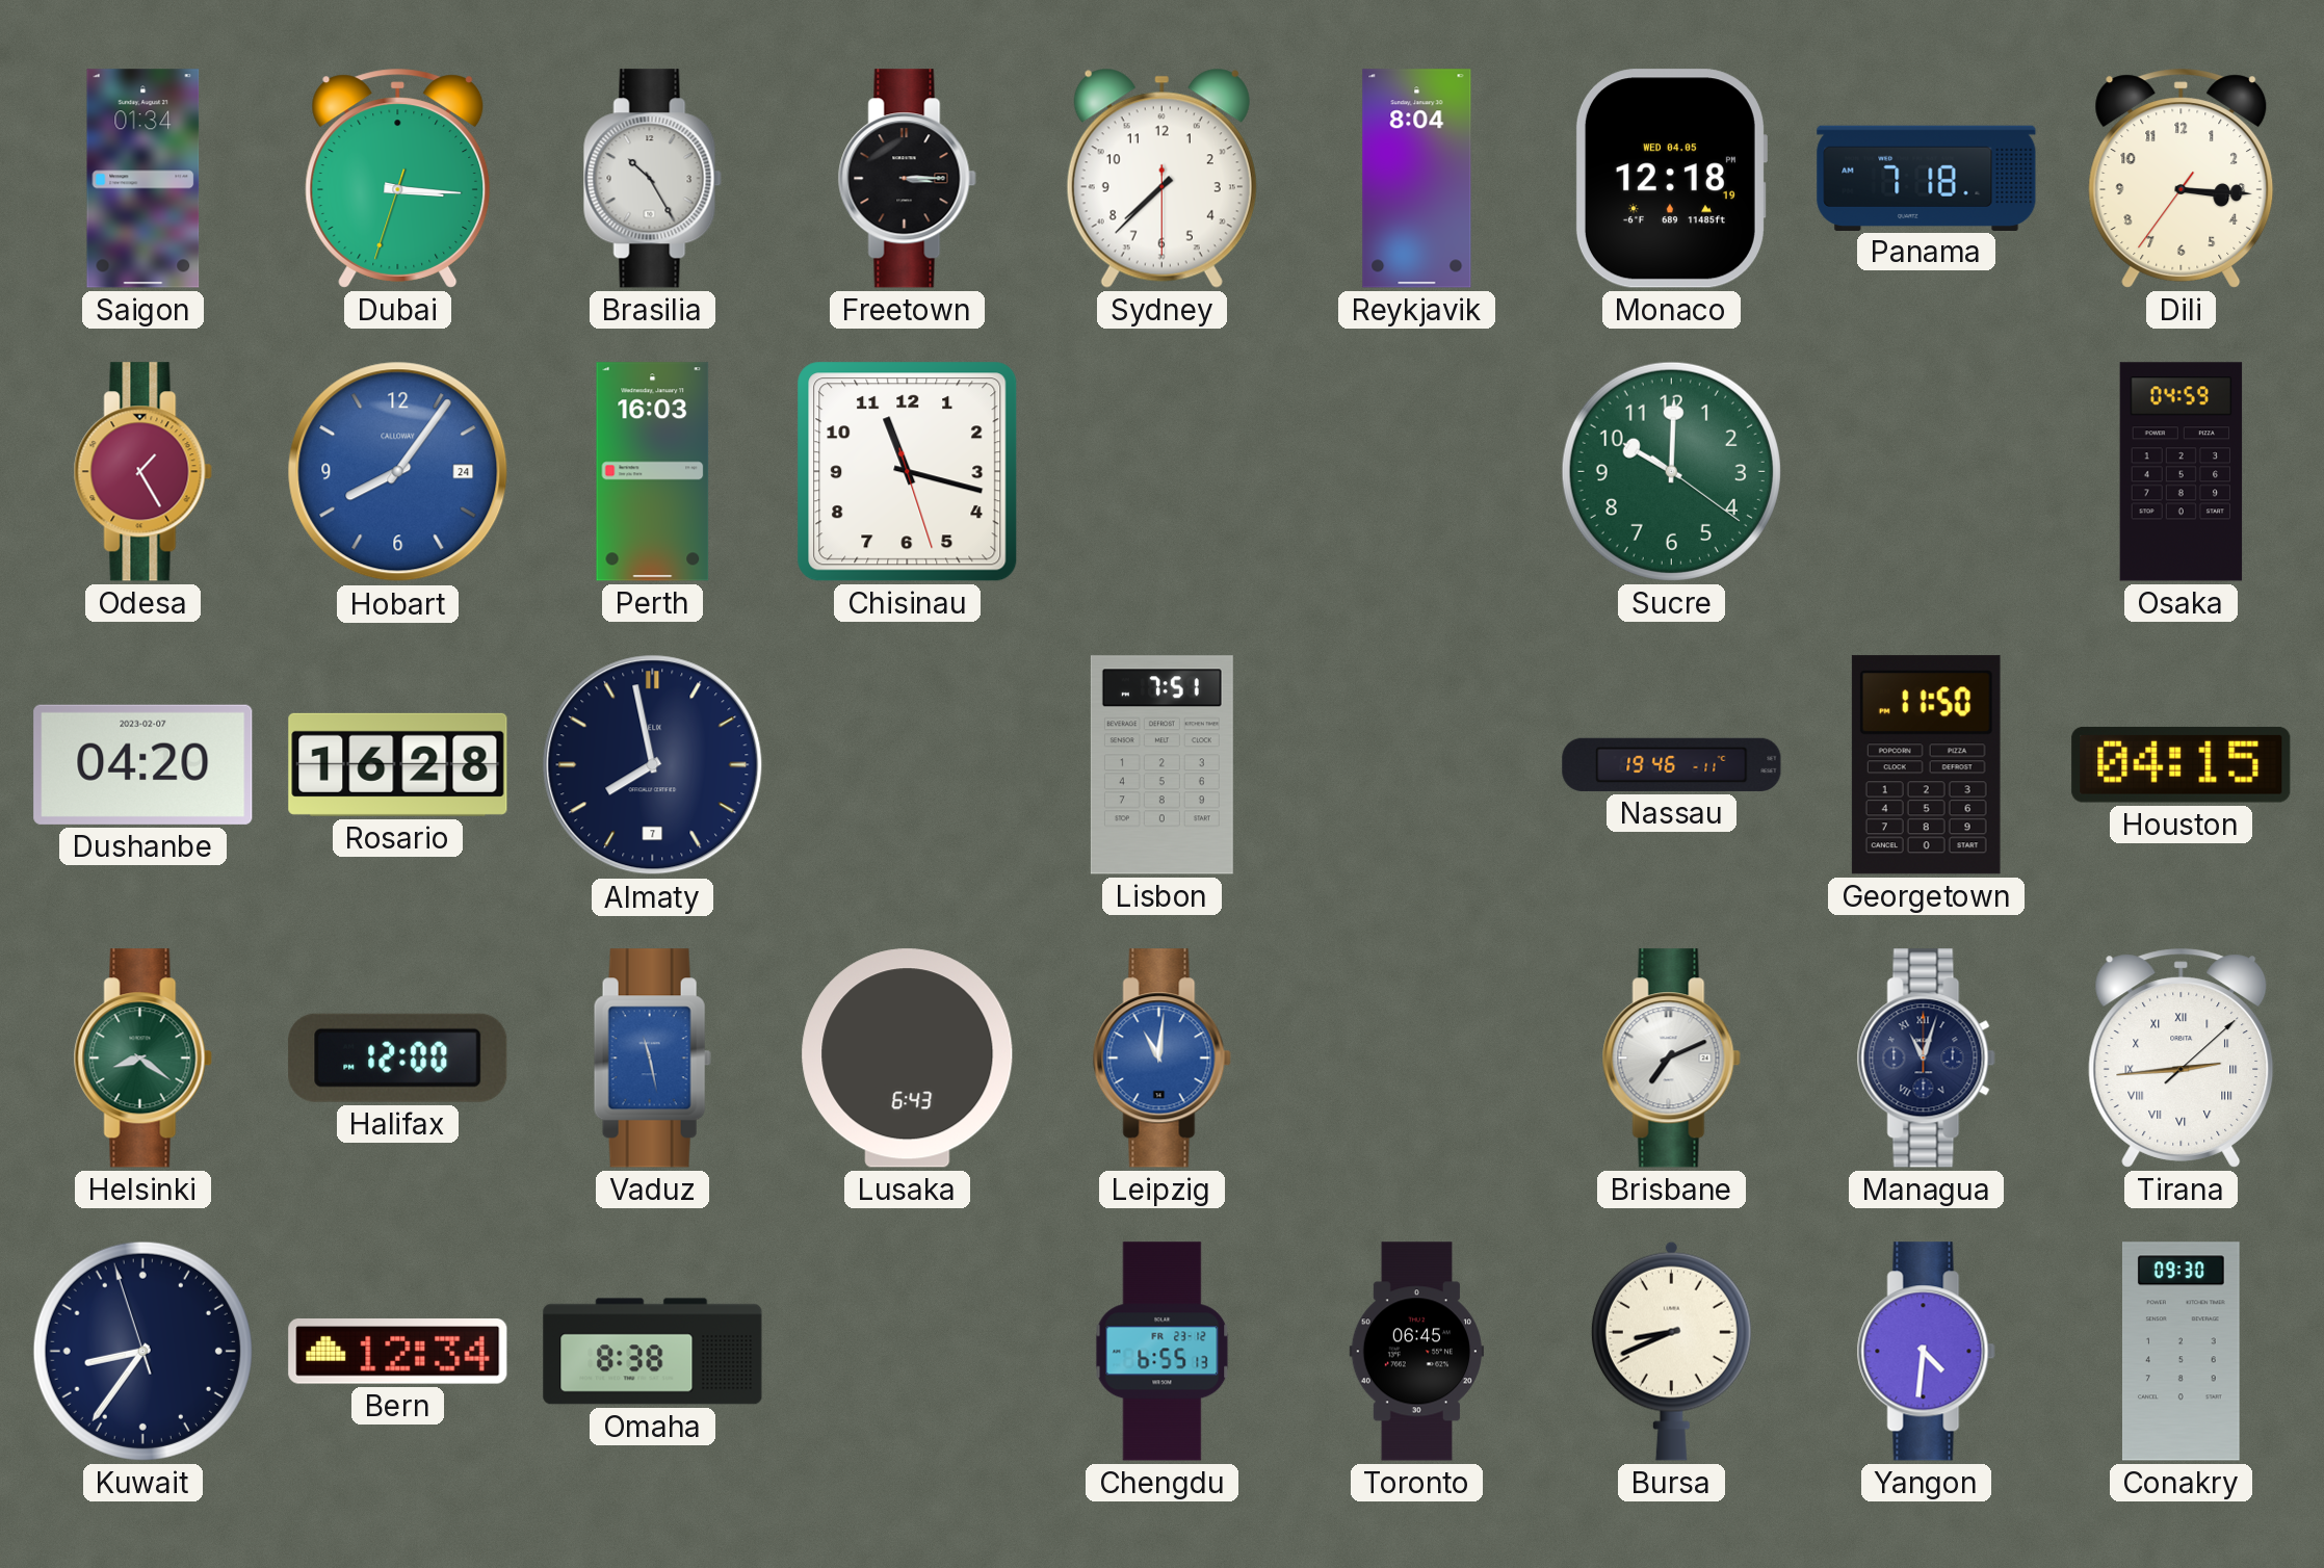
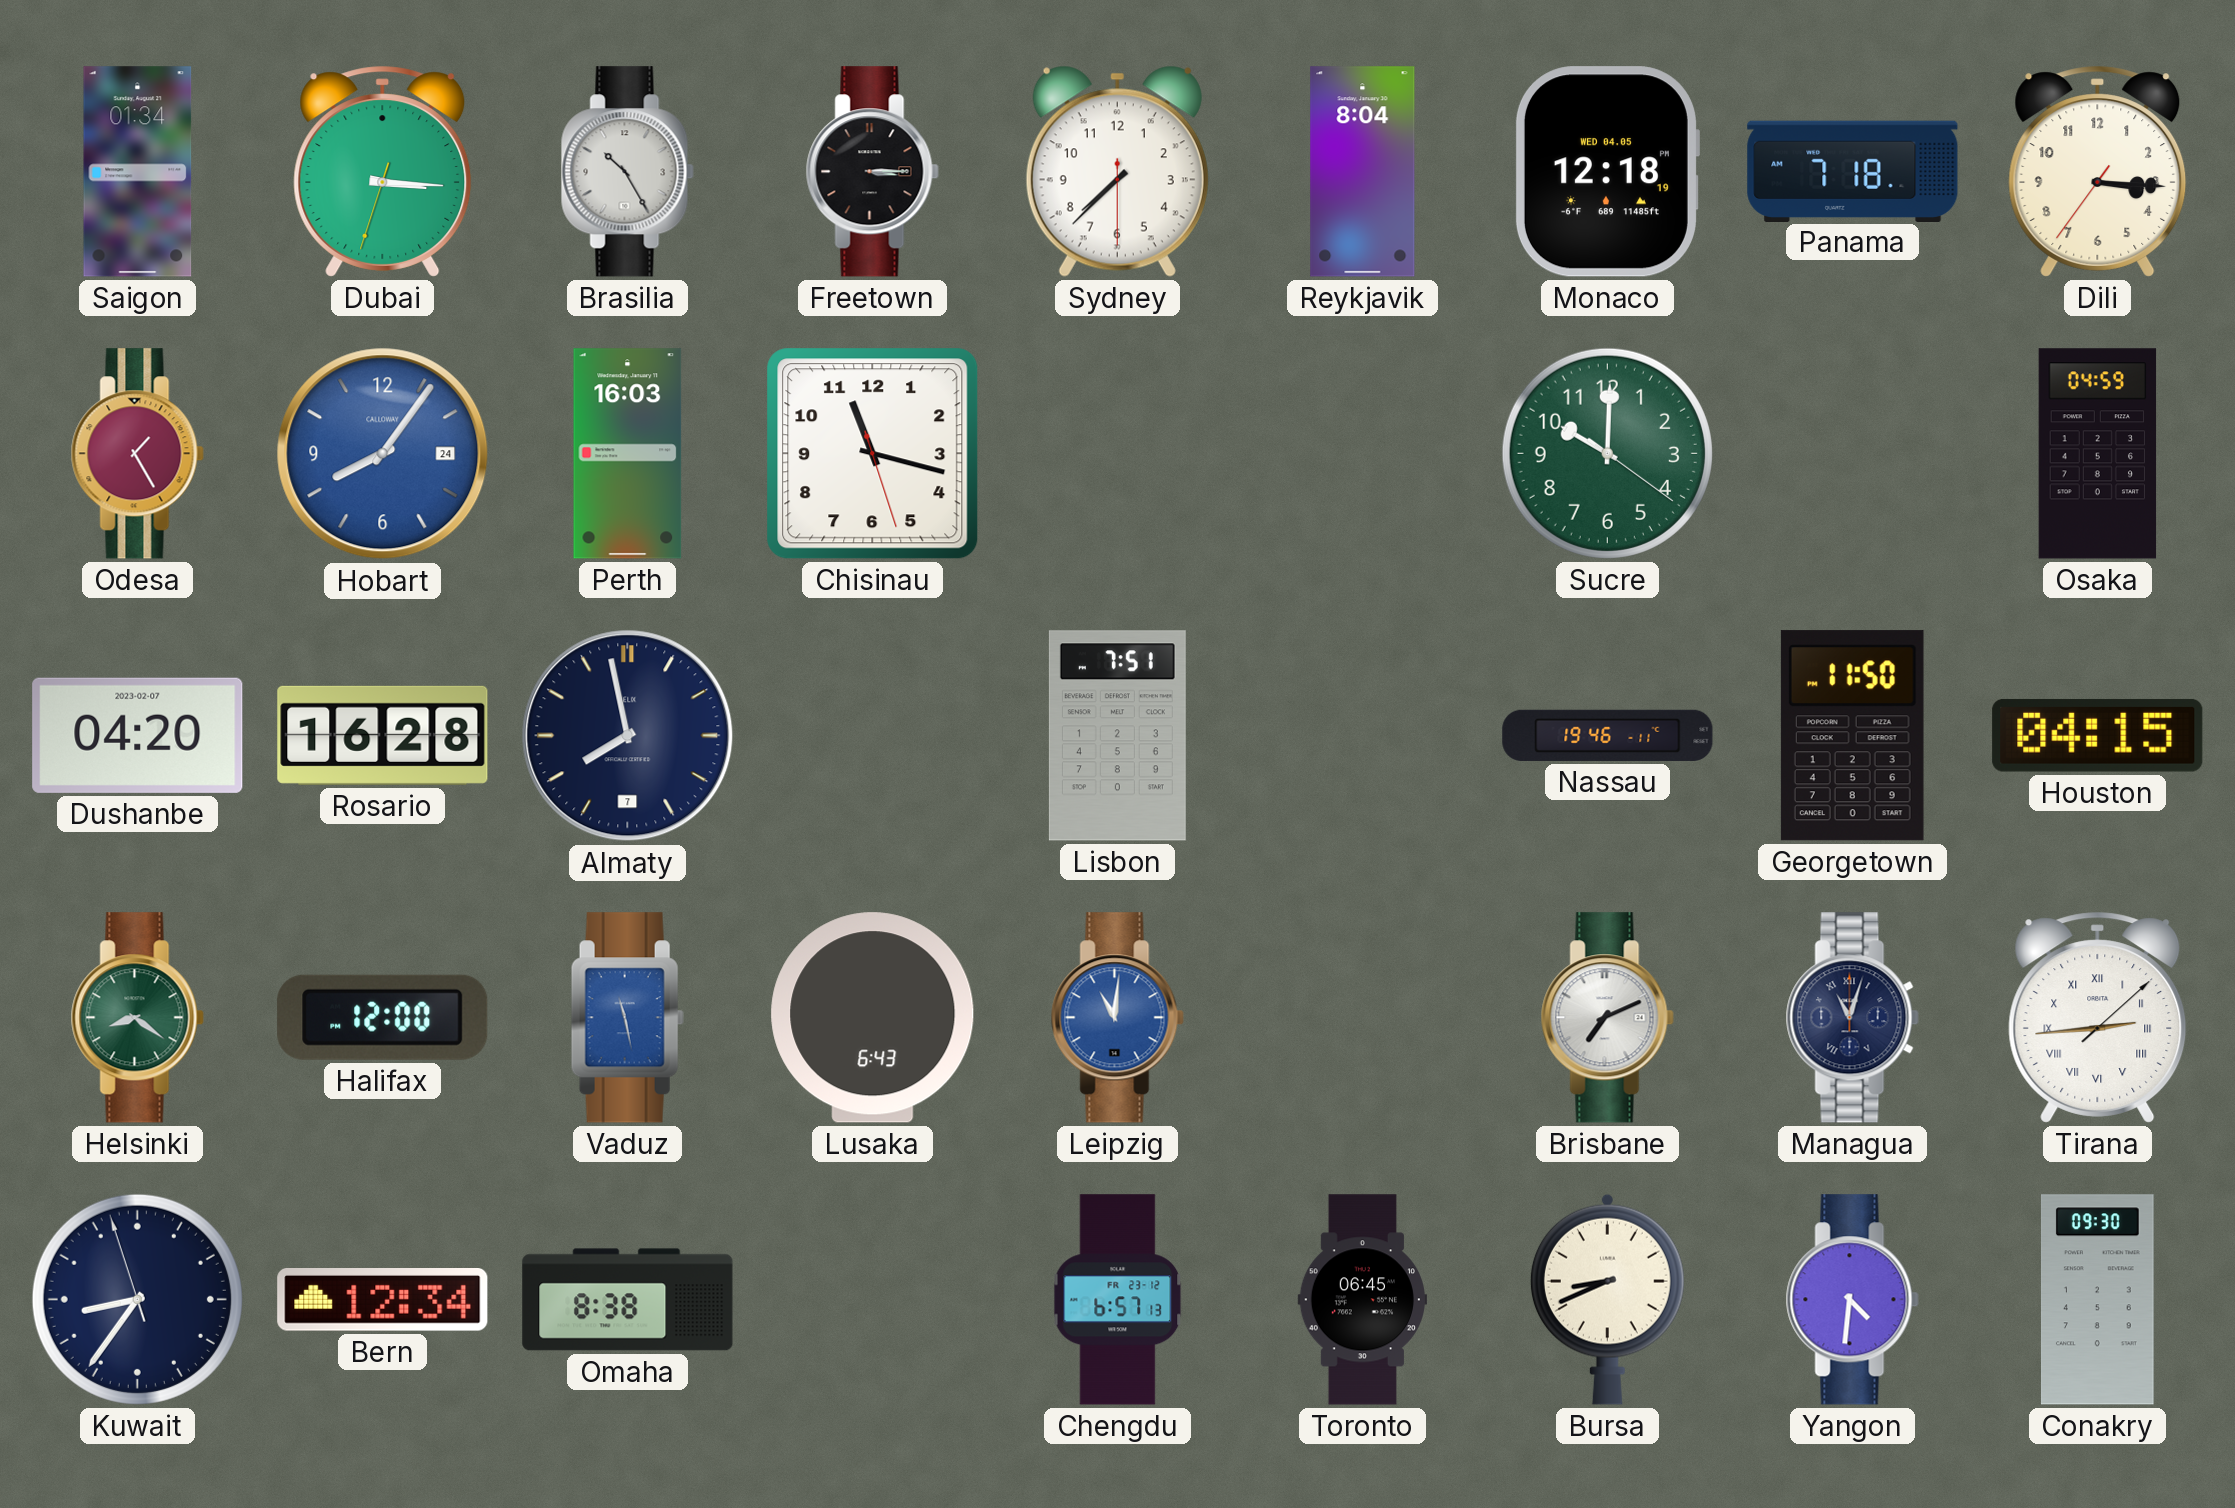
Chengdu: 6:55 -> 6:57 (1118, 1300)
